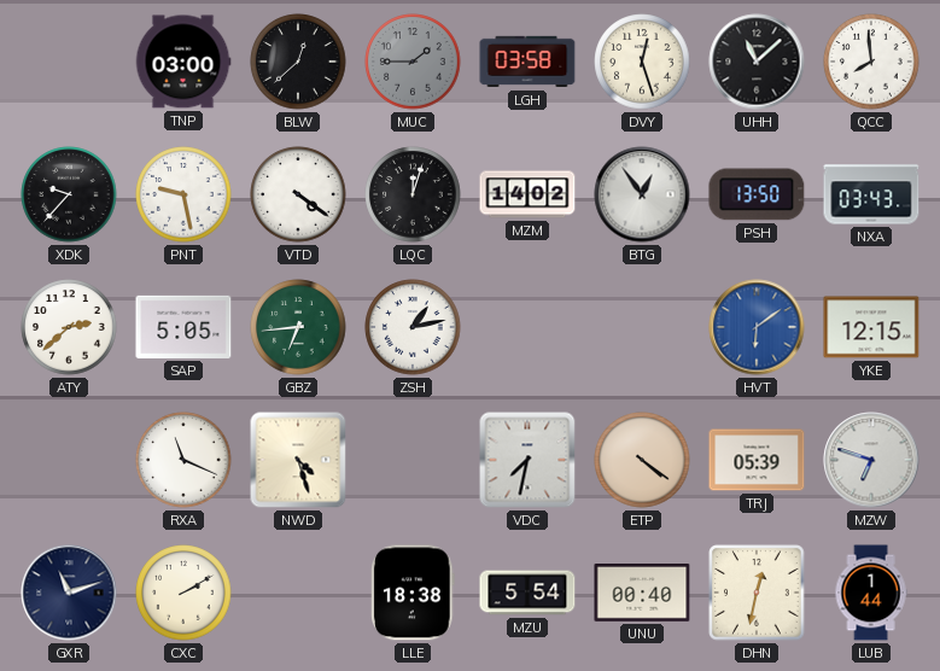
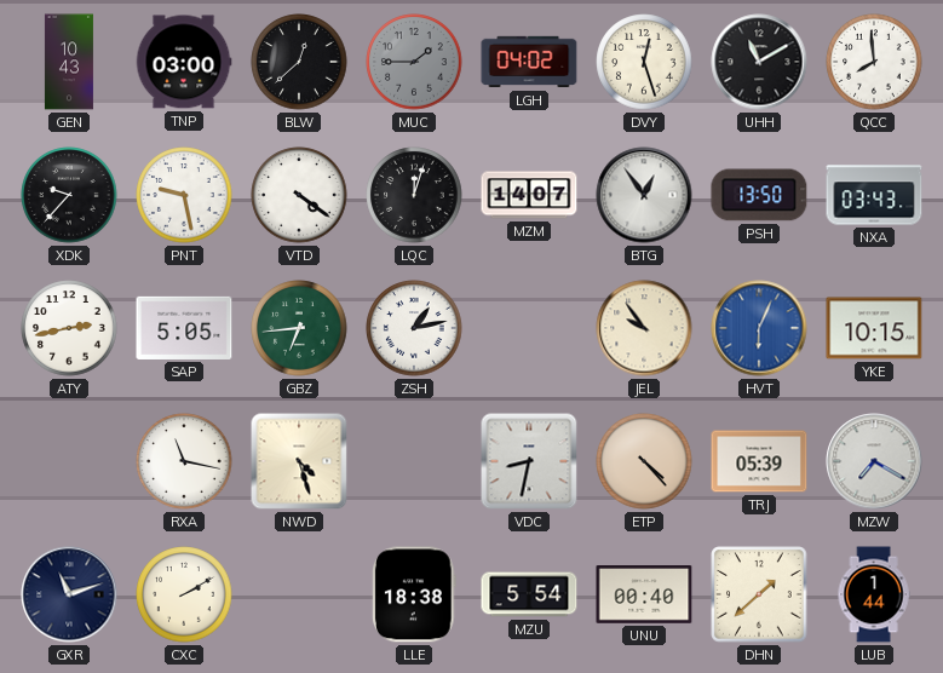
GEN: none -> 10:43 (69, 62)
LGH: 03:58 -> 04:02 (529, 62)
UHH: 11:08 -> 11:10 (759, 62)
MZM: 14:02 -> 14:07 (529, 195)
ATY: 2:38 -> 2:43 (69, 328)
JEL: none -> 9:54 (644, 328)
HVT: 6:09 -> 6:04 (759, 328)
YKE: 12:15 -> 10:15 (874, 328)
RXA: 11:19 -> 11:17 (184, 461)
VDC: 7:32 -> 8:32 (529, 461)
ETP: 4:21 -> 4:23 (644, 461)
MZW: 6:48 -> 7:20 (874, 461)
DHN: 12:32 -> 1:38 (759, 594)
